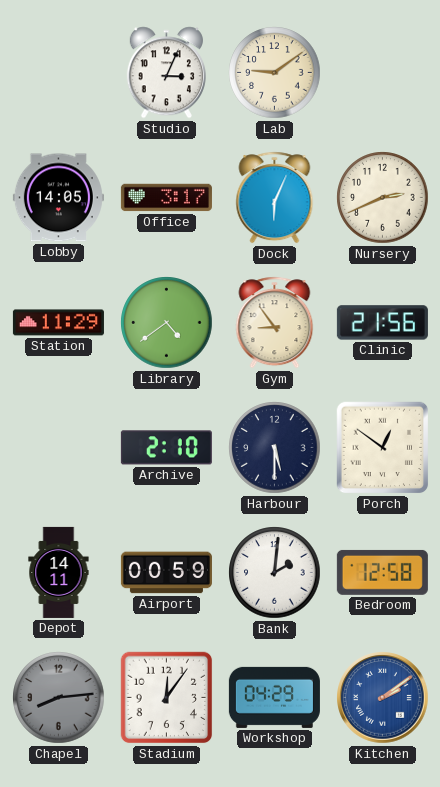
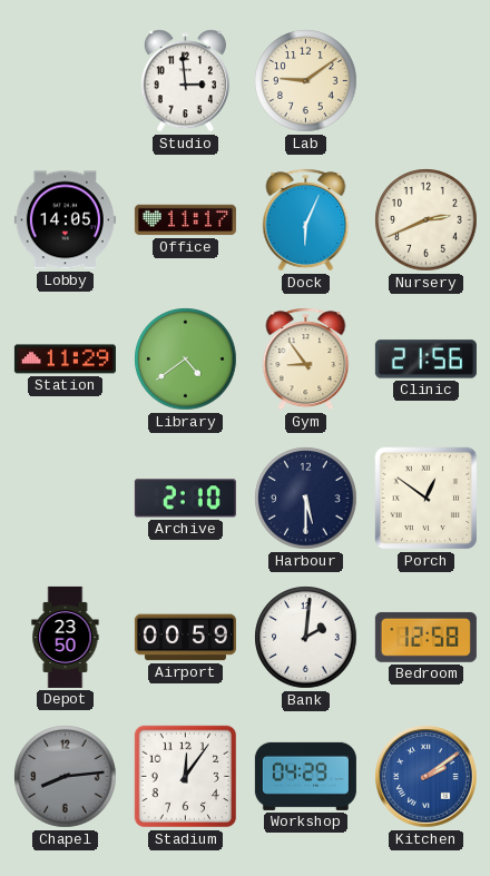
Studio: 3:04 -> 2:59 (185, 81)
Office: 3:17 -> 11:17 (185, 220)
Depot: 14:11 -> 23:50 (66, 637)
